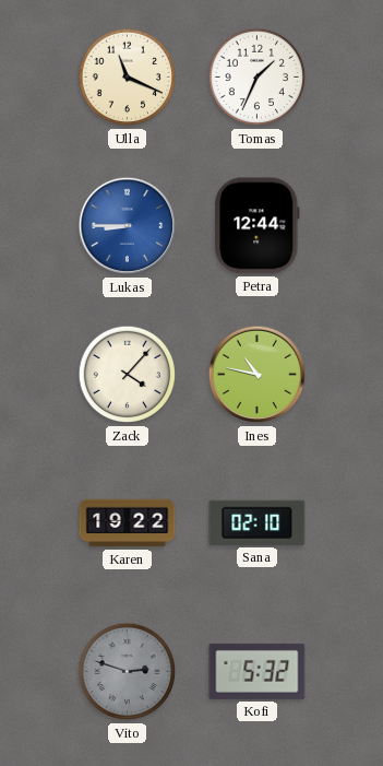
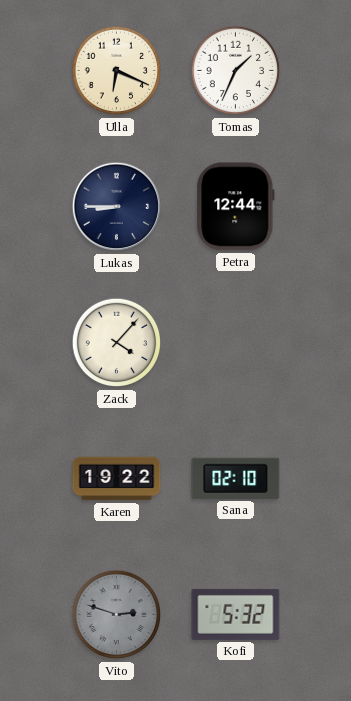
Ulla: 11:19 -> 6:19 (117, 71)
Lukas dial: blue -> navy (117, 207)
Ines: 10:47 -> none (258, 375)
